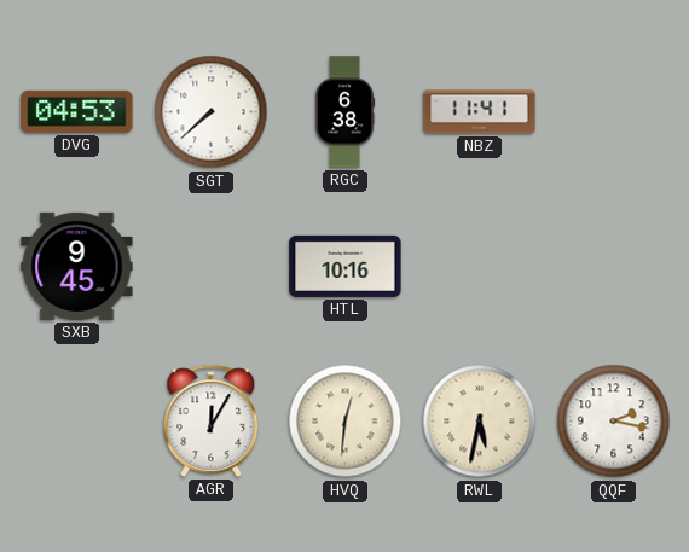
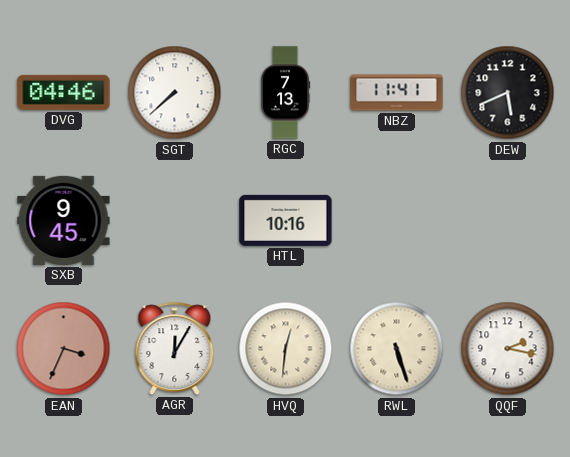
DVG: 04:53 -> 04:46 (64, 92)
RGC: 6:38 -> 7:13 (285, 93)
DEW: none -> 5:41 (508, 93)
EAN: none -> 3:34 (64, 349)
RWL: 5:32 -> 5:27 (397, 349)
